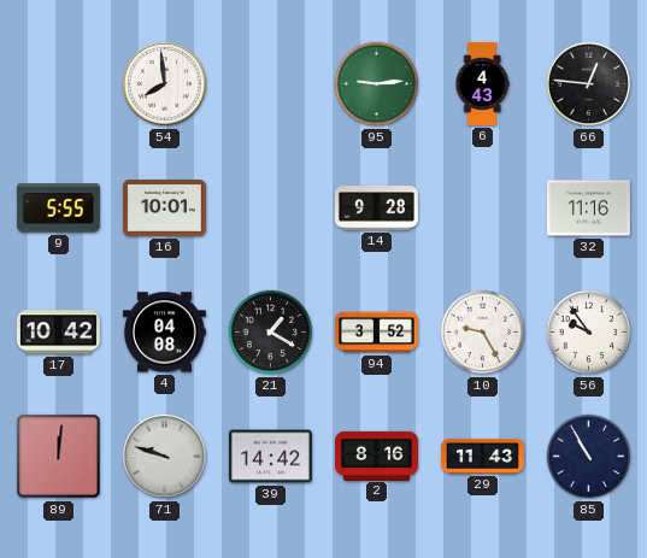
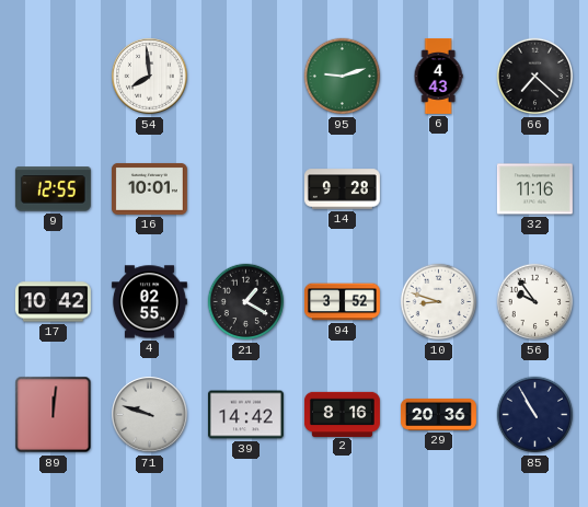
95: 9:14 -> 9:12 (343, 77)
66: 12:46 -> 7:22 (535, 77)
9: 5:55 -> 12:55 (53, 189)
4: 04:08 -> 02:55 (149, 302)
10: 9:25 -> 8:48 (439, 302)
29: 11:43 -> 20:36 (438, 414)
